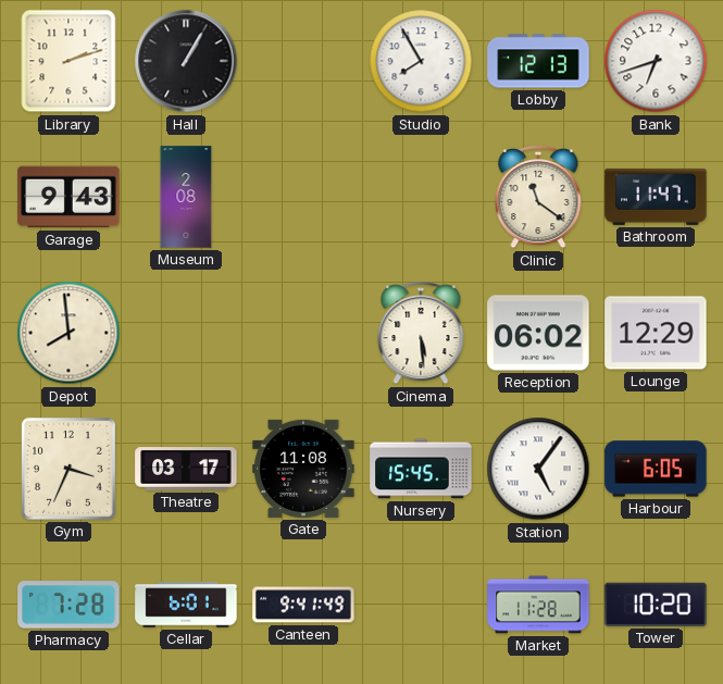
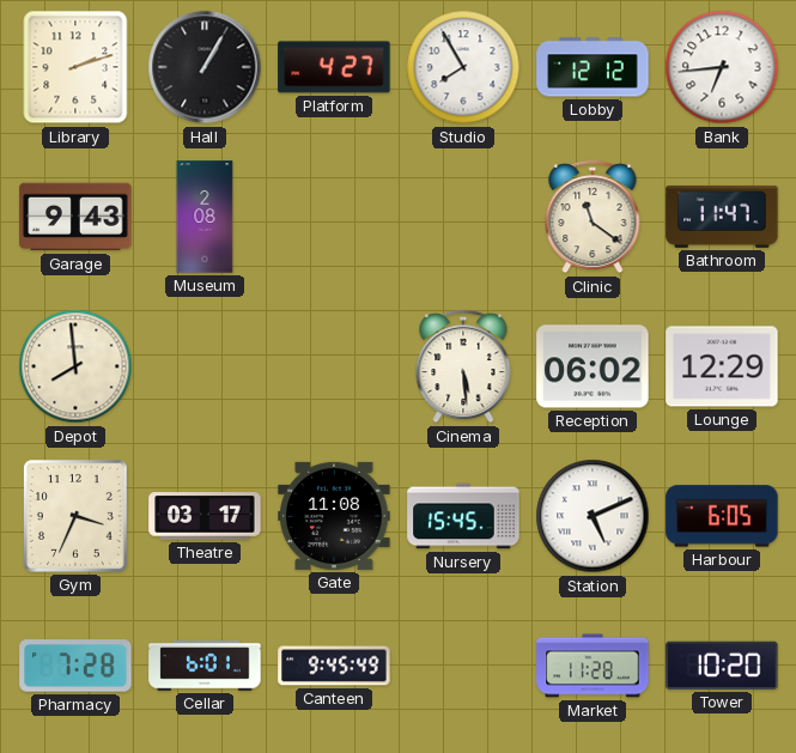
Platform: none -> 4:27 (334, 67)
Lobby: 12:13 -> 12:12 (593, 67)
Bank: 6:42 -> 6:44 (722, 67)
Station: 5:06 -> 5:11 (593, 516)
Canteen: 9:41 -> 9:45 (334, 666)
